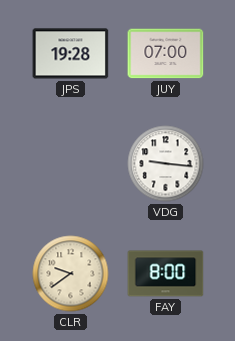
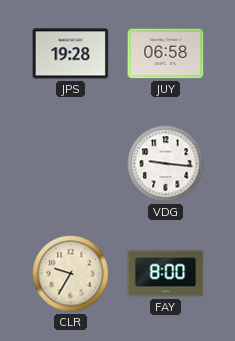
JUY: 07:00 -> 06:58 (166, 54)
CLR: 9:39 -> 9:35 (71, 274)
